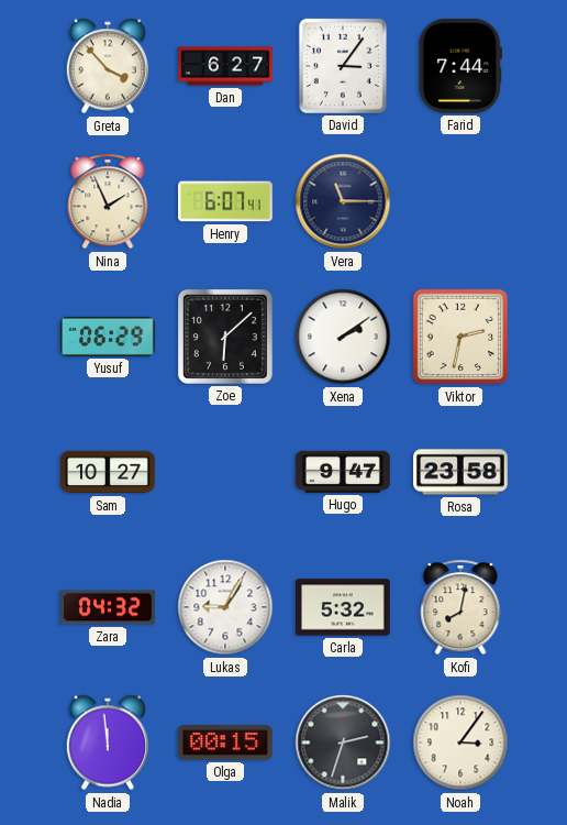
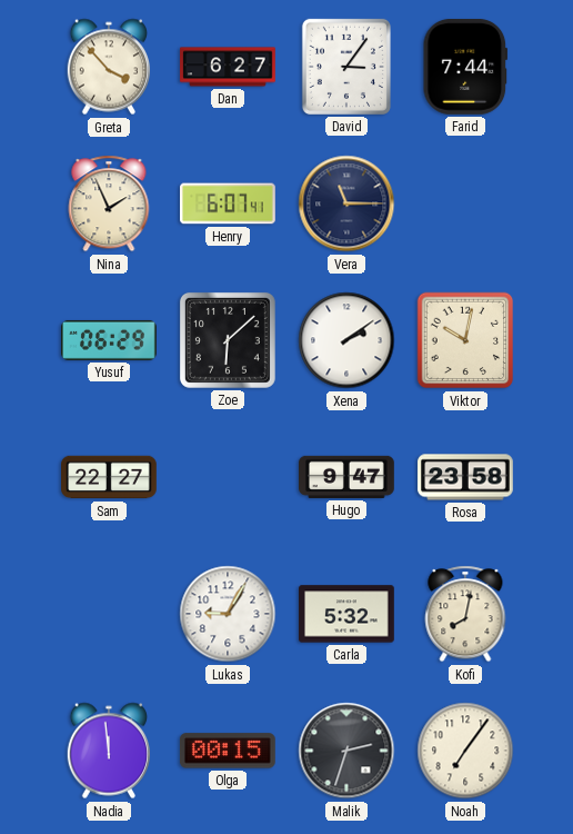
Viktor: 2:32 -> 10:02 (465, 340)
Sam: 10:27 -> 22:27 (110, 477)
Zara: 04:32 -> none (109, 607)
Noah: 3:06 -> 7:06 (465, 751)
